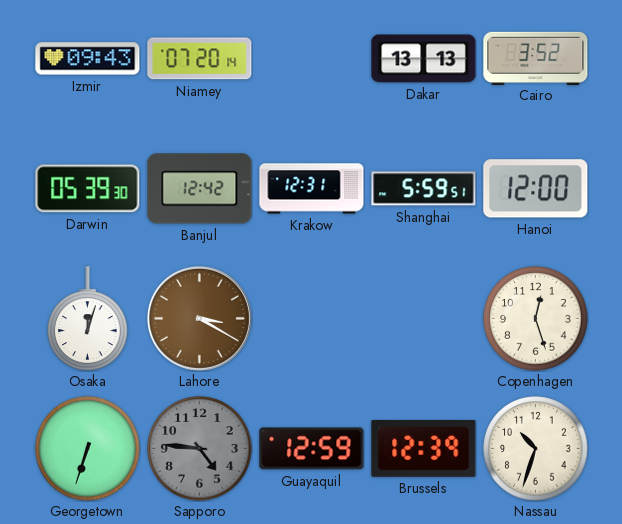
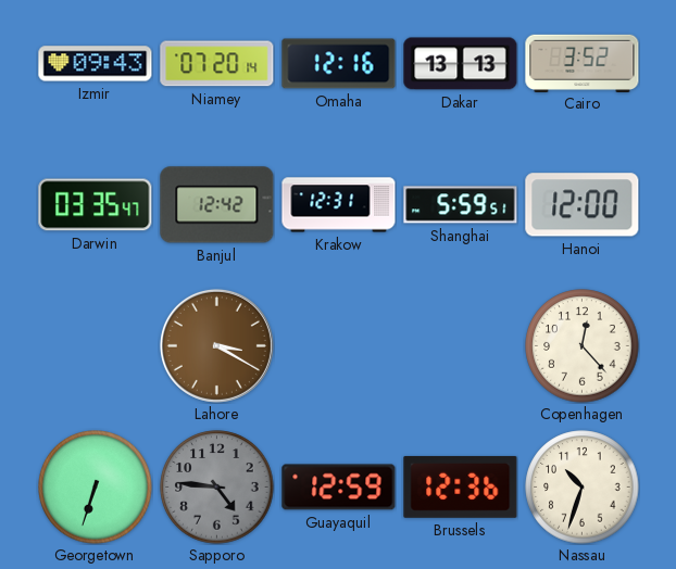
Omaha: none -> 12:16 (339, 64)
Darwin: 05:39 -> 03:35 (96, 205)
Osaka: 12:03 -> none (88, 319)
Copenhagen: 12:27 -> 12:23 (583, 346)
Brussels: 12:39 -> 12:36 (461, 486)
